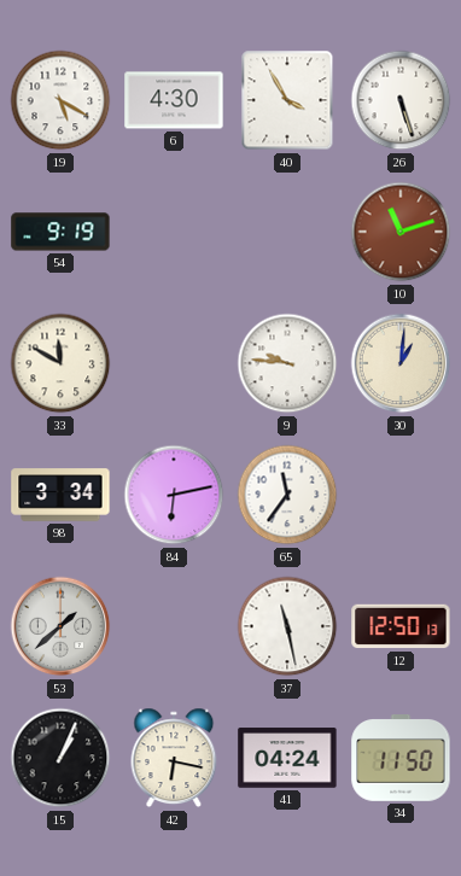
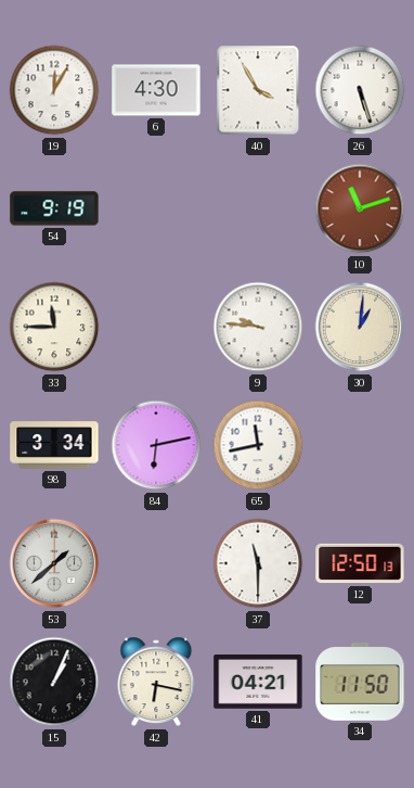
19: 5:20 -> 12:05 (54, 90)
33: 11:50 -> 11:45 (54, 327)
65: 11:36 -> 11:43 (258, 445)
37: 11:28 -> 11:30 (258, 563)
41: 04:24 -> 04:21 (258, 682)
